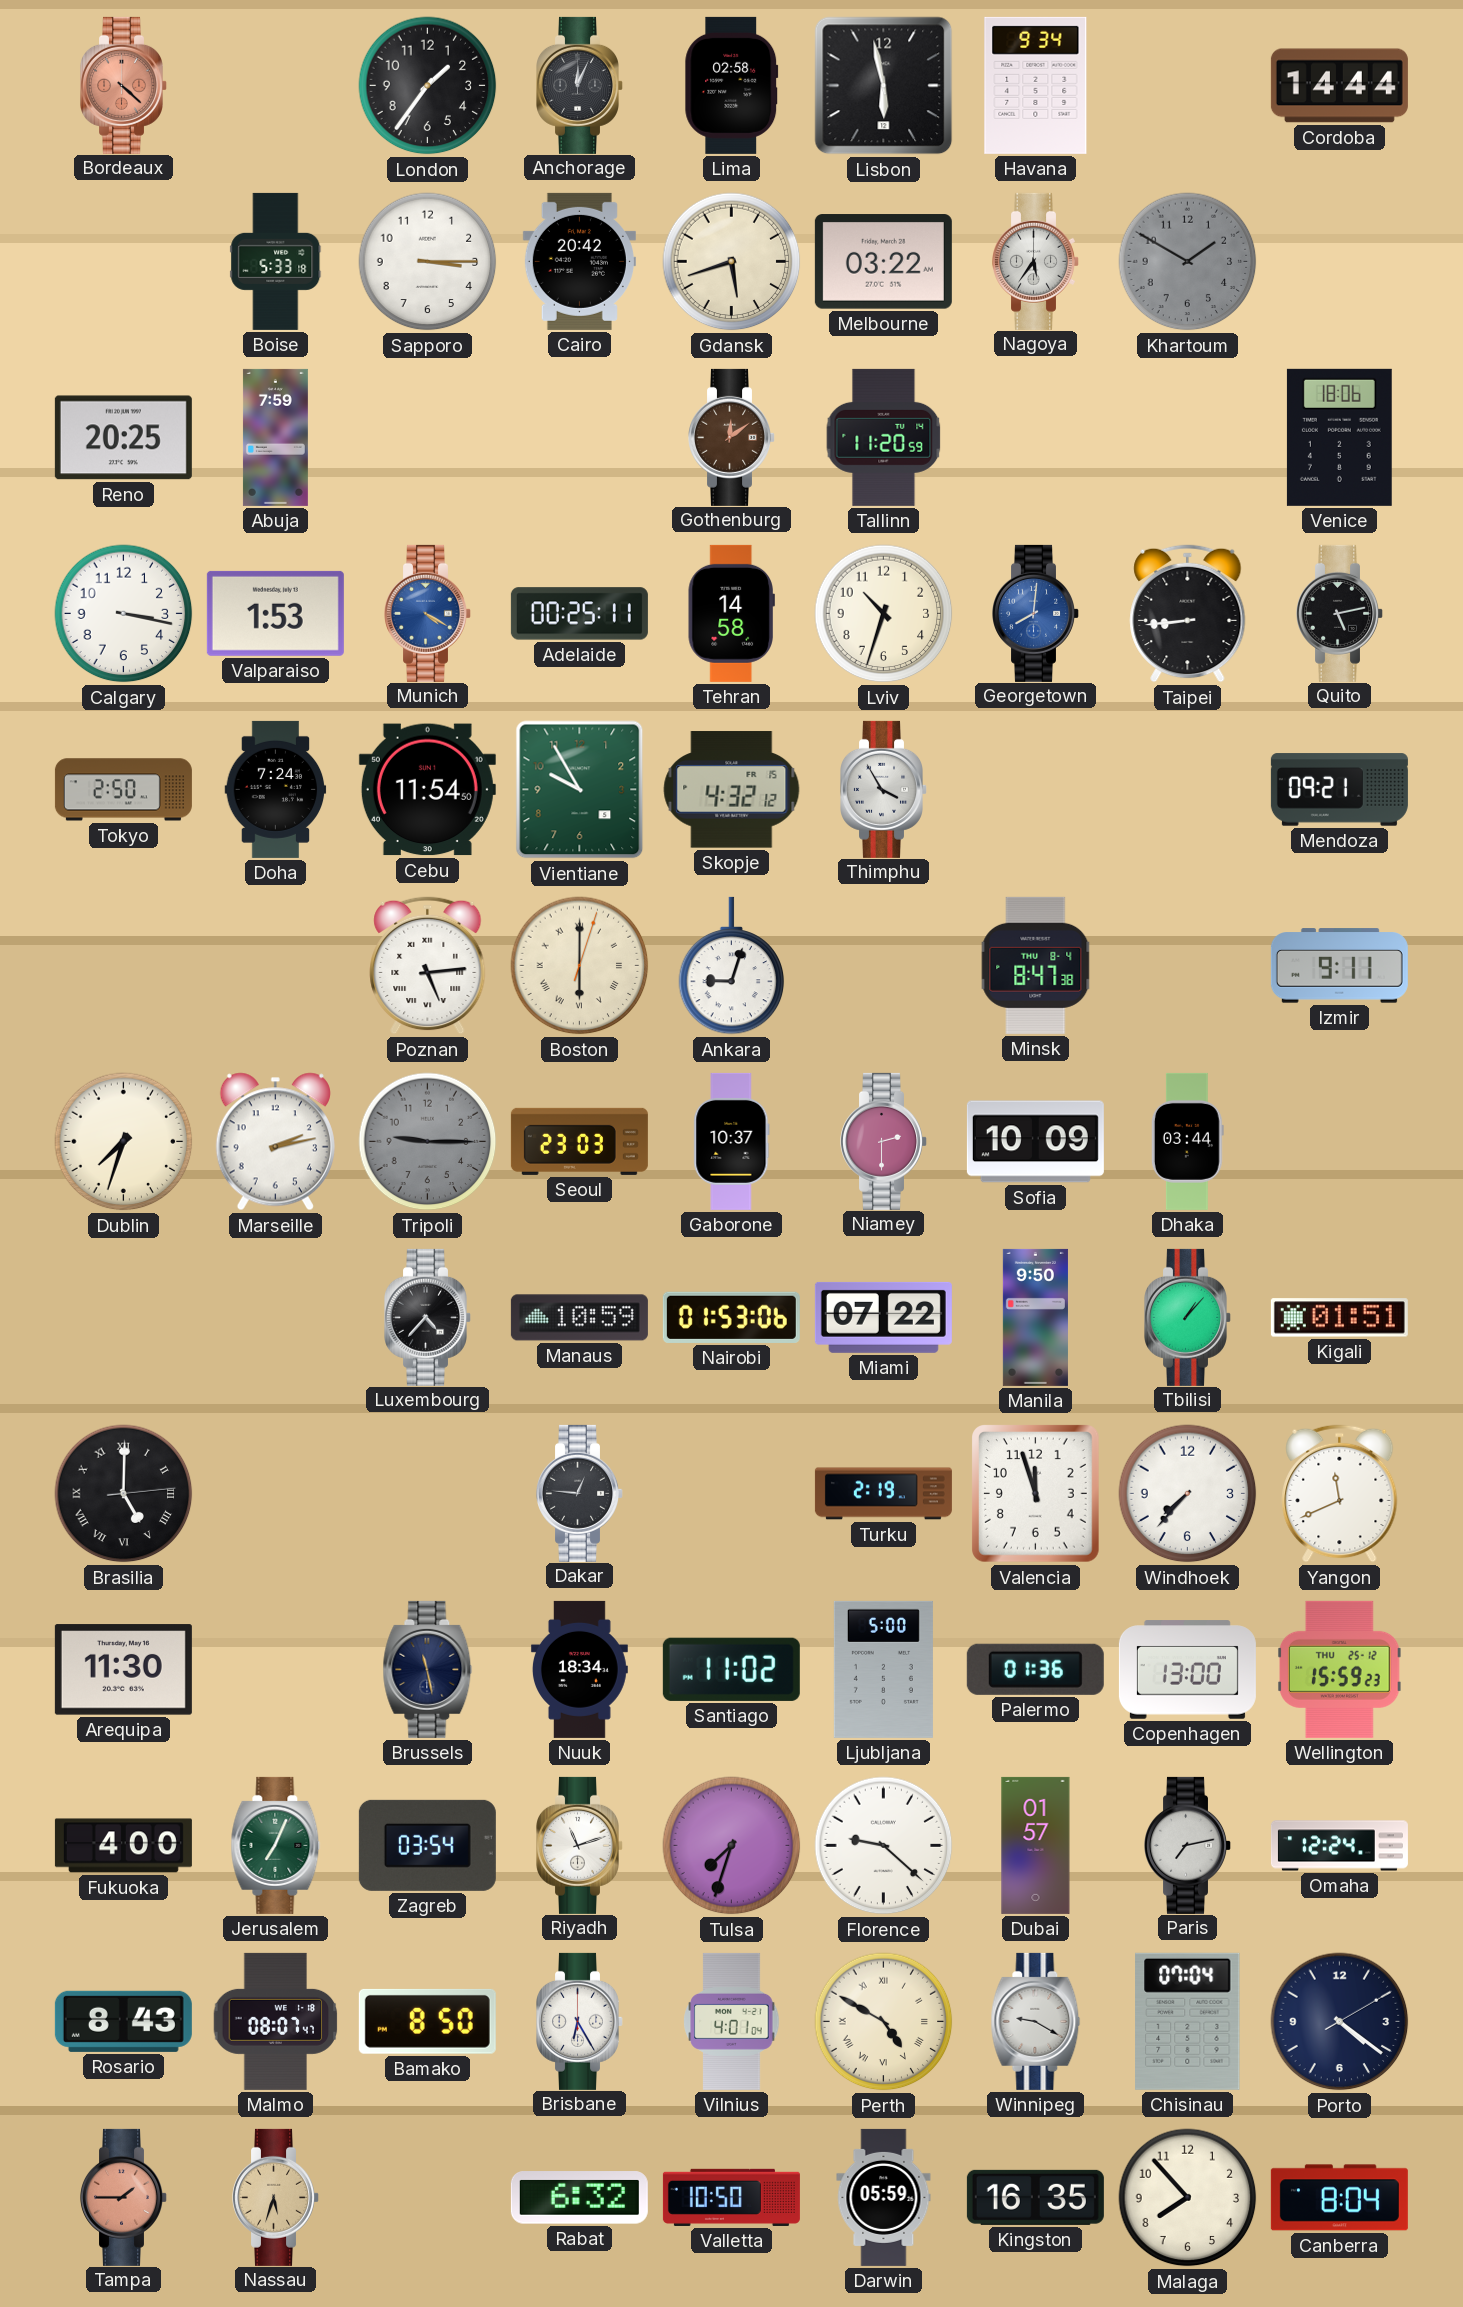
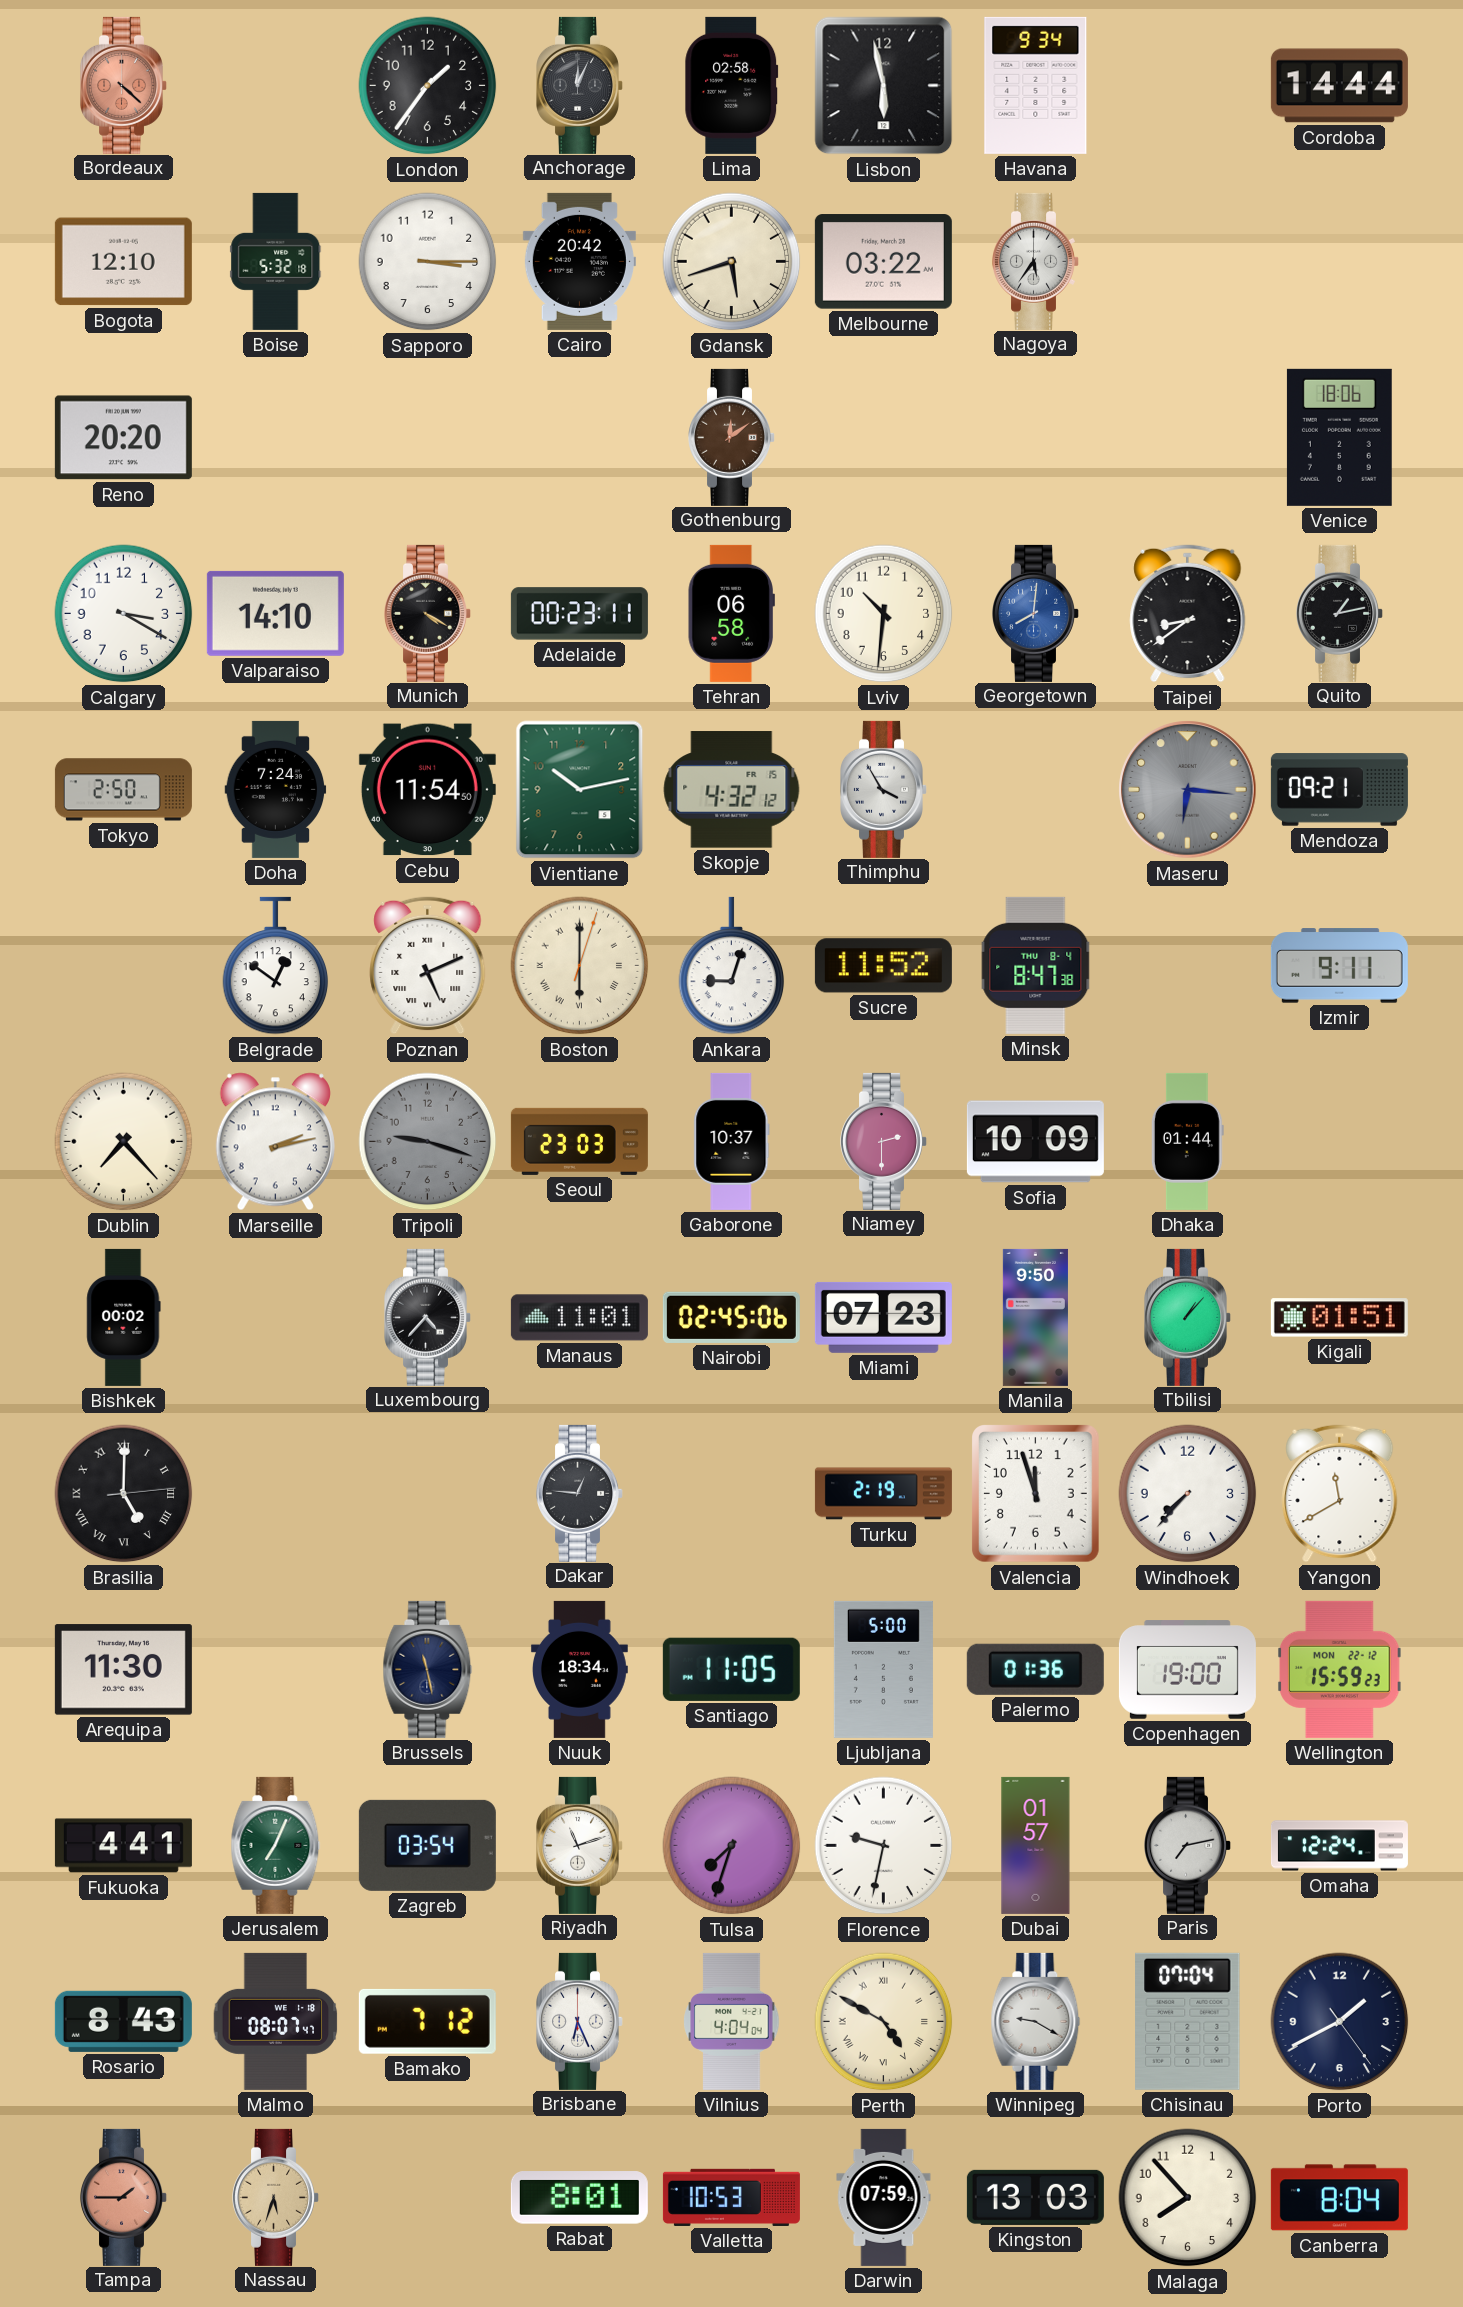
Bogota: none -> 12:10 (123, 262)
Boise: 5:33 -> 5:32 (276, 261)
Khartoum: 1:50 -> none (1188, 262)
Reno: 20:25 -> 20:20 (123, 438)
Abuja: 7:59 -> none (275, 437)
Tallinn: 11:20 -> none (884, 437)
Calgary: 3:17 -> 3:20 (124, 614)
Valparaiso: 1:53 -> 14:10 (275, 613)
Munich dial: blue -> black (428, 613)
Adelaide: 00:25 -> 00:23 (579, 614)
Tehran: 14:58 -> 06:58 (731, 613)
Lviv: 10:33 -> 10:31 (884, 614)
Taipei: 8:44 -> 8:39 (1188, 614)
Quito: 5:13 -> 1:13 (1340, 613)
Vientiane: 9:55 -> 10:13 (580, 790)
Maseru: none -> 6:16 (1188, 790)
Belgrade: none -> 12:51 (276, 966)
Poznan: 5:14 -> 5:11 (428, 966)
Sucre: none -> 11:52 (883, 966)
Dublin: 7:33 -> 7:23 (124, 1142)
Tripoli: 9:15 -> 9:18 (428, 1142)
Dhaka: 03:44 -> 01:44 (1187, 1141)
Bishkek: none -> 00:02 (124, 1317)
Manaus: 10:59 -> 11:01 (579, 1318)
Nairobi: 01:53 -> 02:45 (731, 1317)
Miami: 07:22 -> 07:23 (883, 1317)
Yangon: 11:41 -> 11:40 (1340, 1494)
Santiago: 11:02 -> 11:05 (731, 1669)
Copenhagen: 13:00 -> 19:00 (1187, 1670)
Wellington date: THU 25-12 -> MON 22-12 (1340, 1669)
Fukuoka: 4:00 -> 4:41 (123, 1846)
Florence: 9:22 -> 9:32 (884, 1846)
Bamako: 8:50 -> 7:12 (427, 2021)
Brisbane: 6:25 -> 6:26 (580, 2021)
Vilnius: 4:01 -> 4:04 (732, 2021)
Porto: 4:21 -> 1:40 (1340, 2022)
Rabat: 6:32 -> 8:01 (579, 2198)
Valletta: 10:50 -> 10:53 (731, 2197)
Darwin: 05:59 -> 07:59 (884, 2197)
Kingston: 16:35 -> 13:03 (1035, 2197)
